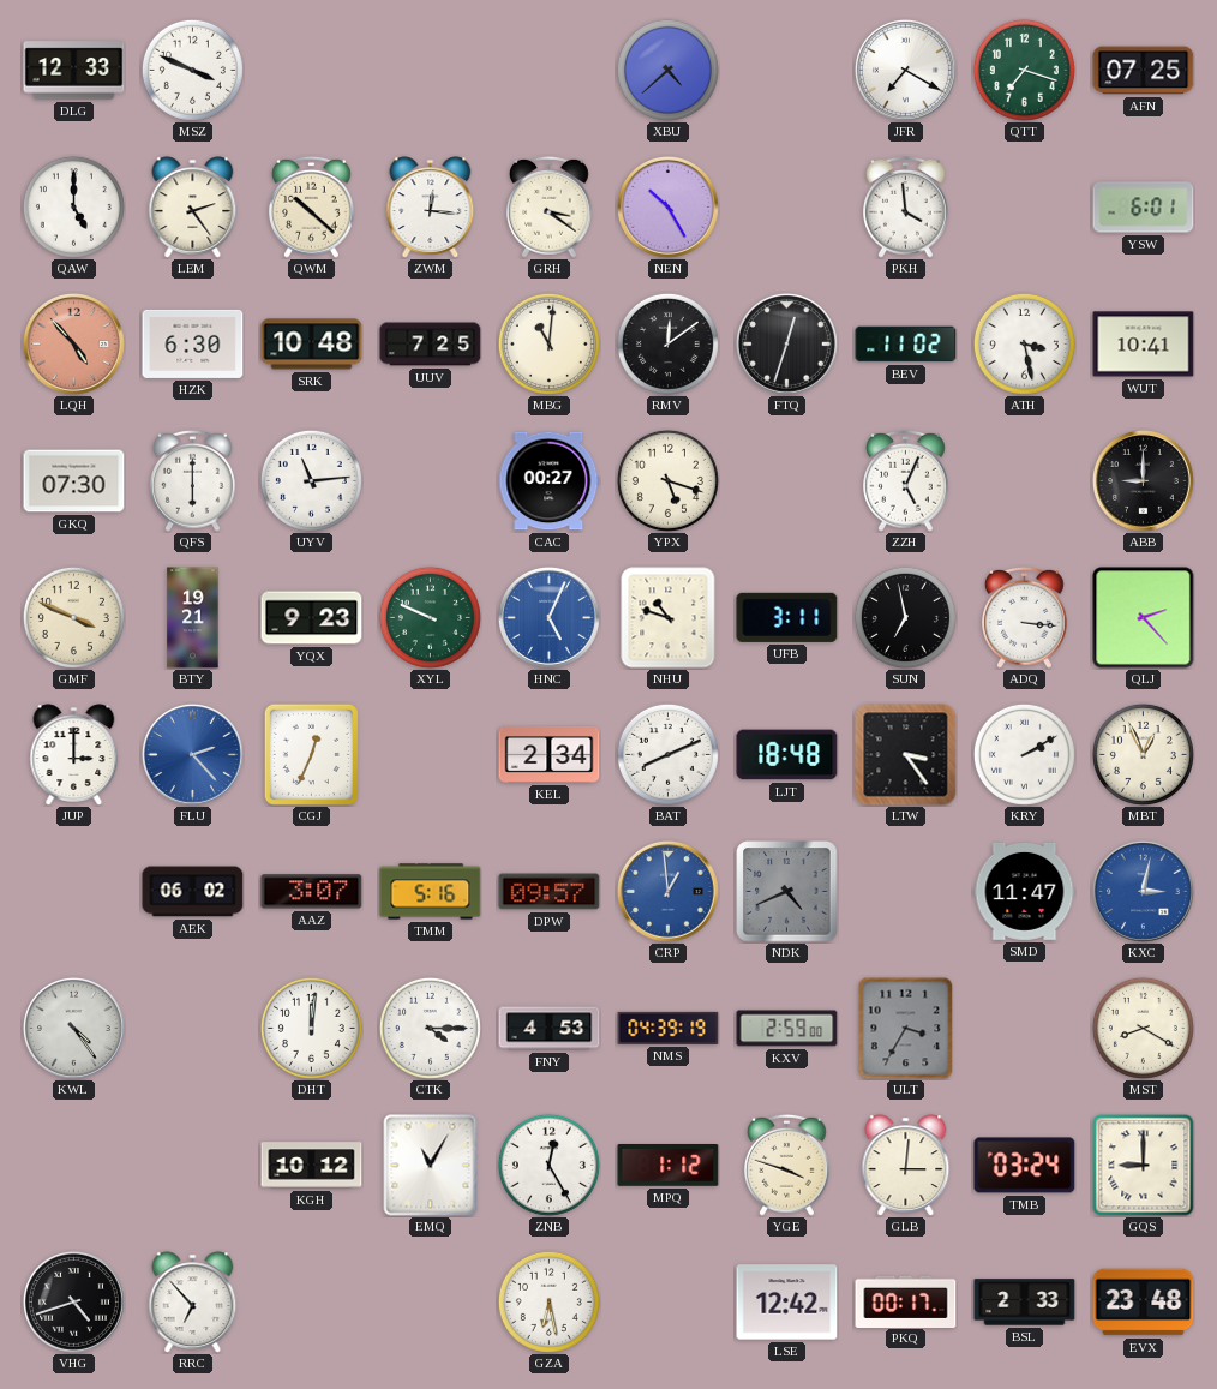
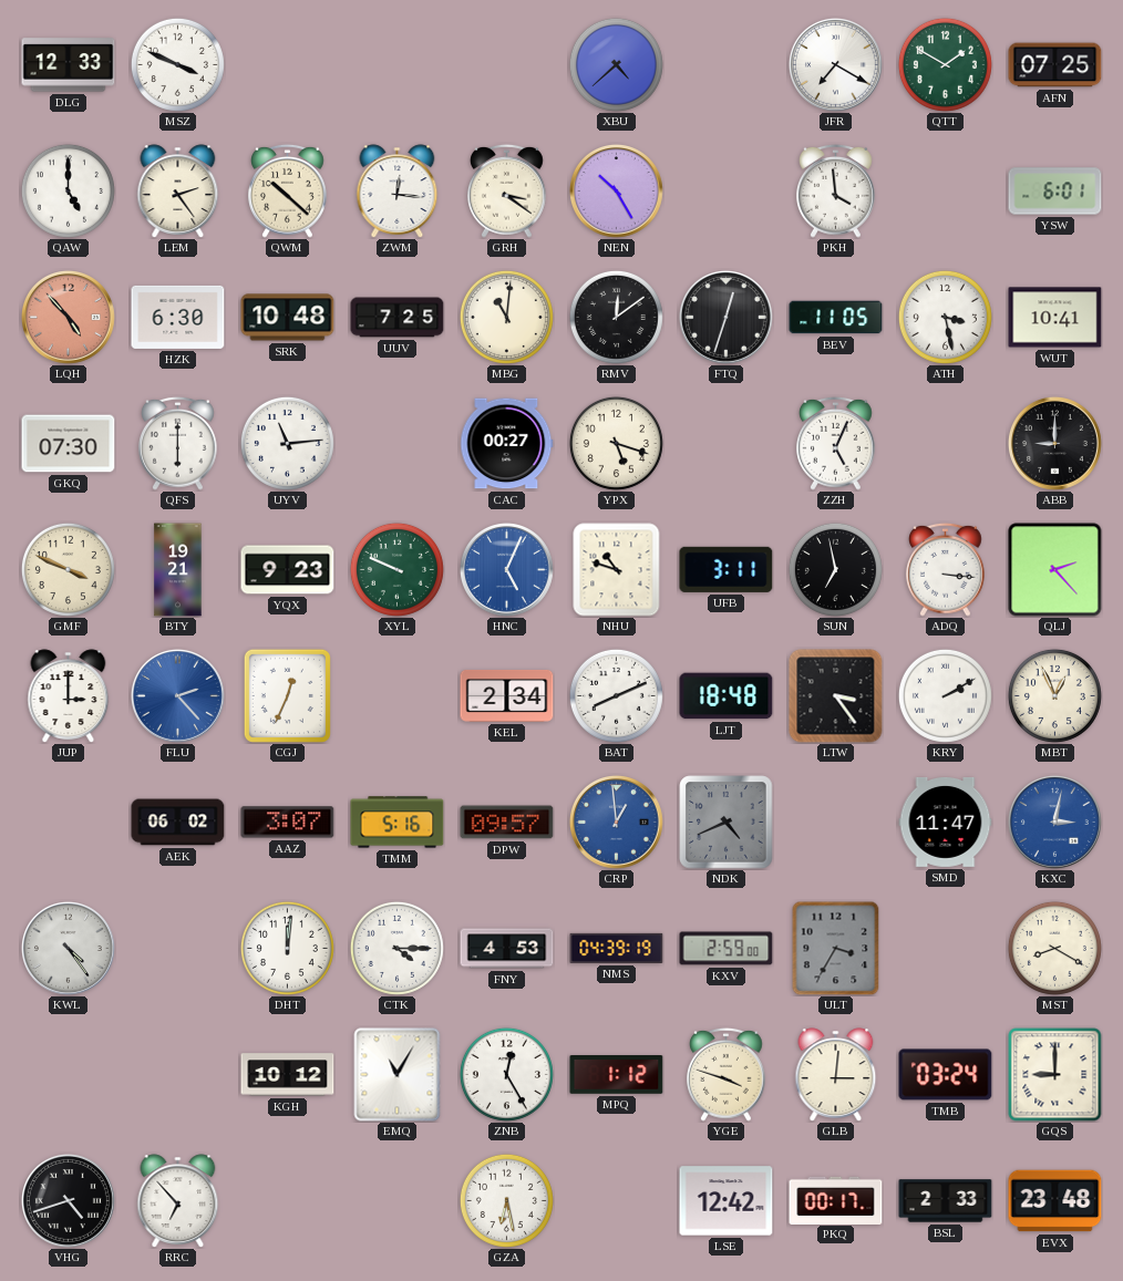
QTT: 7:18 -> 1:50 (945, 64)
BEV: 11:02 -> 11:05 (836, 318)
